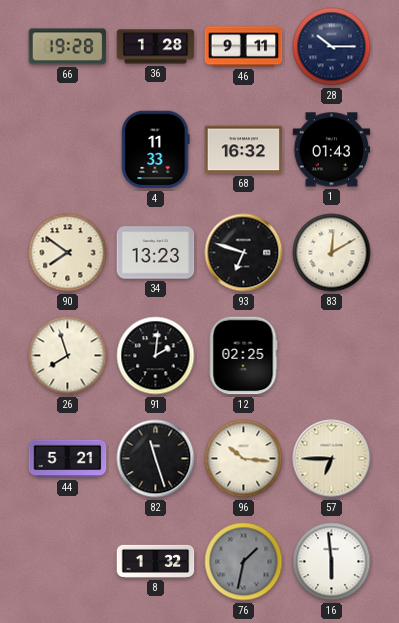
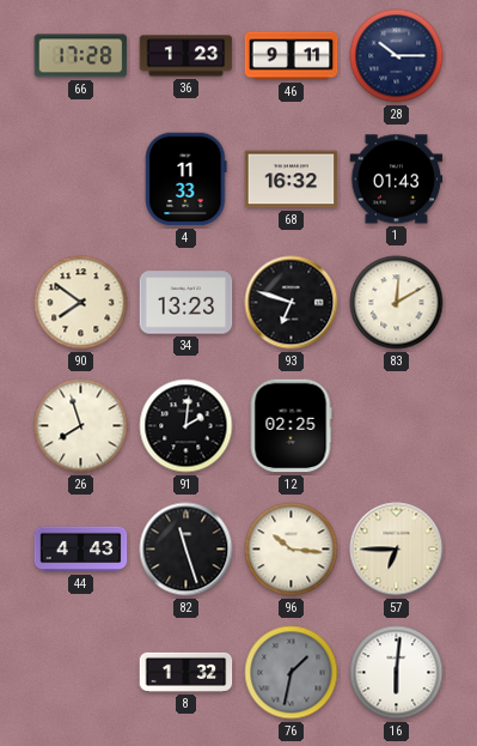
66: 19:28 -> 17:28 (81, 56)
36: 1:28 -> 1:23 (186, 56)
44: 5:21 -> 4:43 (81, 550)
16: 5:59 -> 6:01 (397, 673)
